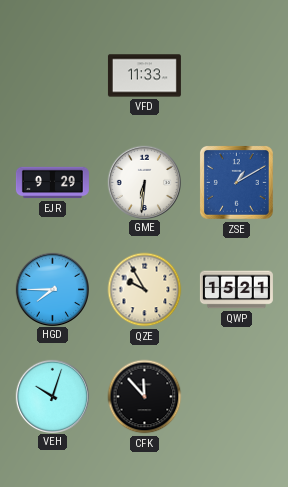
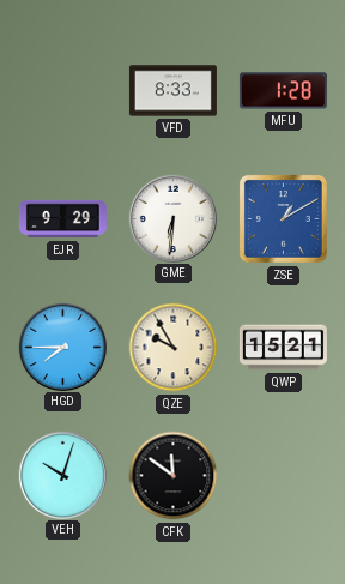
VFD: 11:33 -> 8:33 (172, 91)
MFU: none -> 1:28 (283, 91)
CFK: 11:53 -> 11:51 (174, 476)
